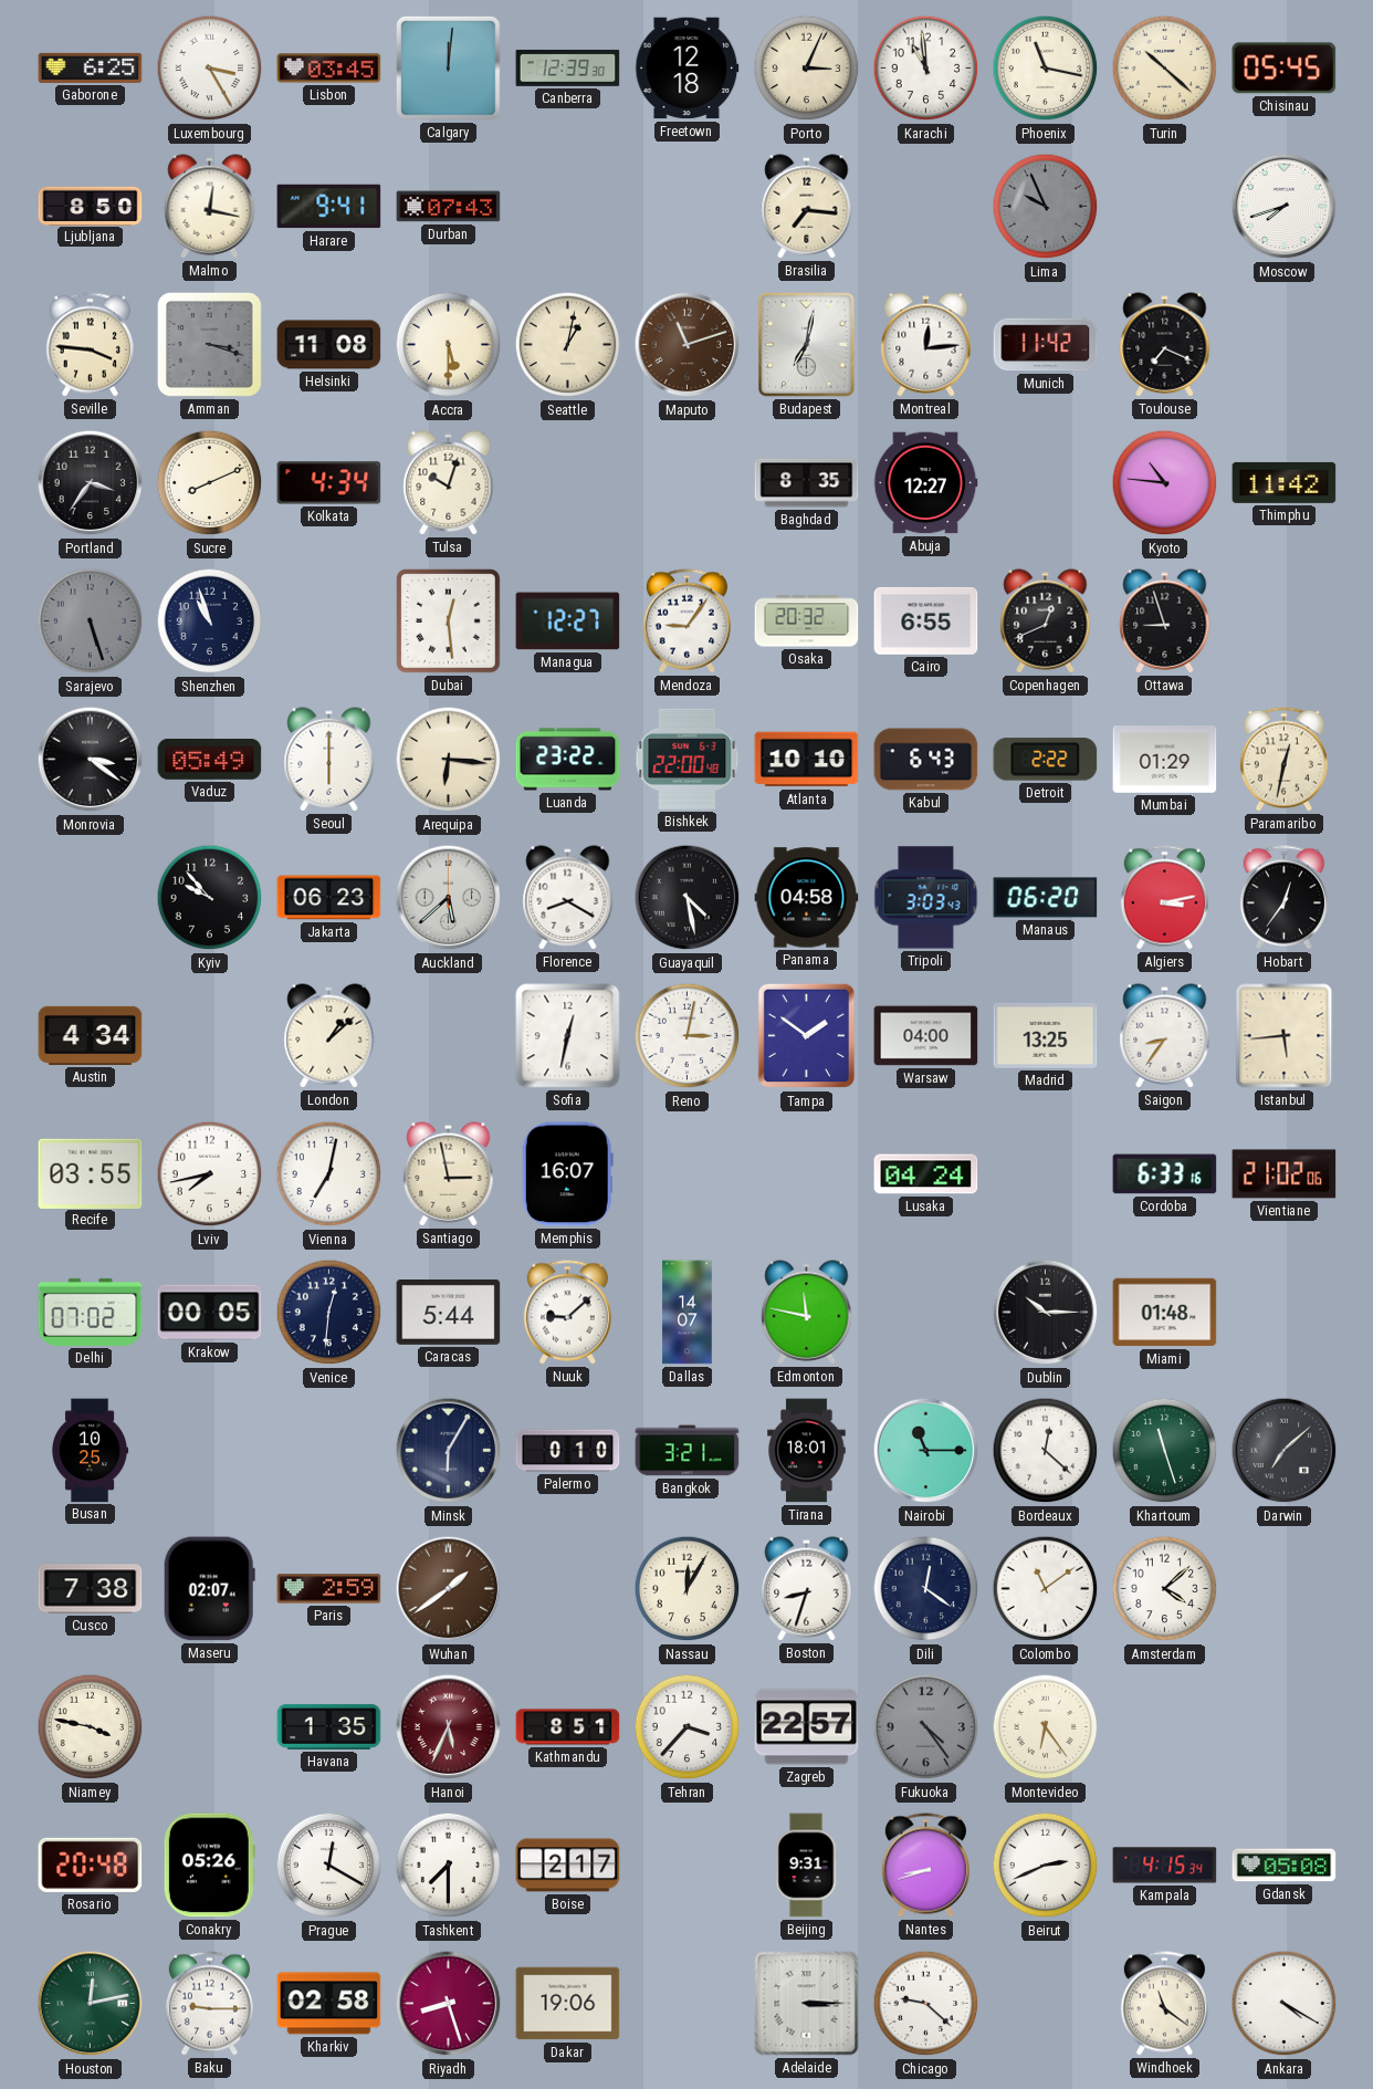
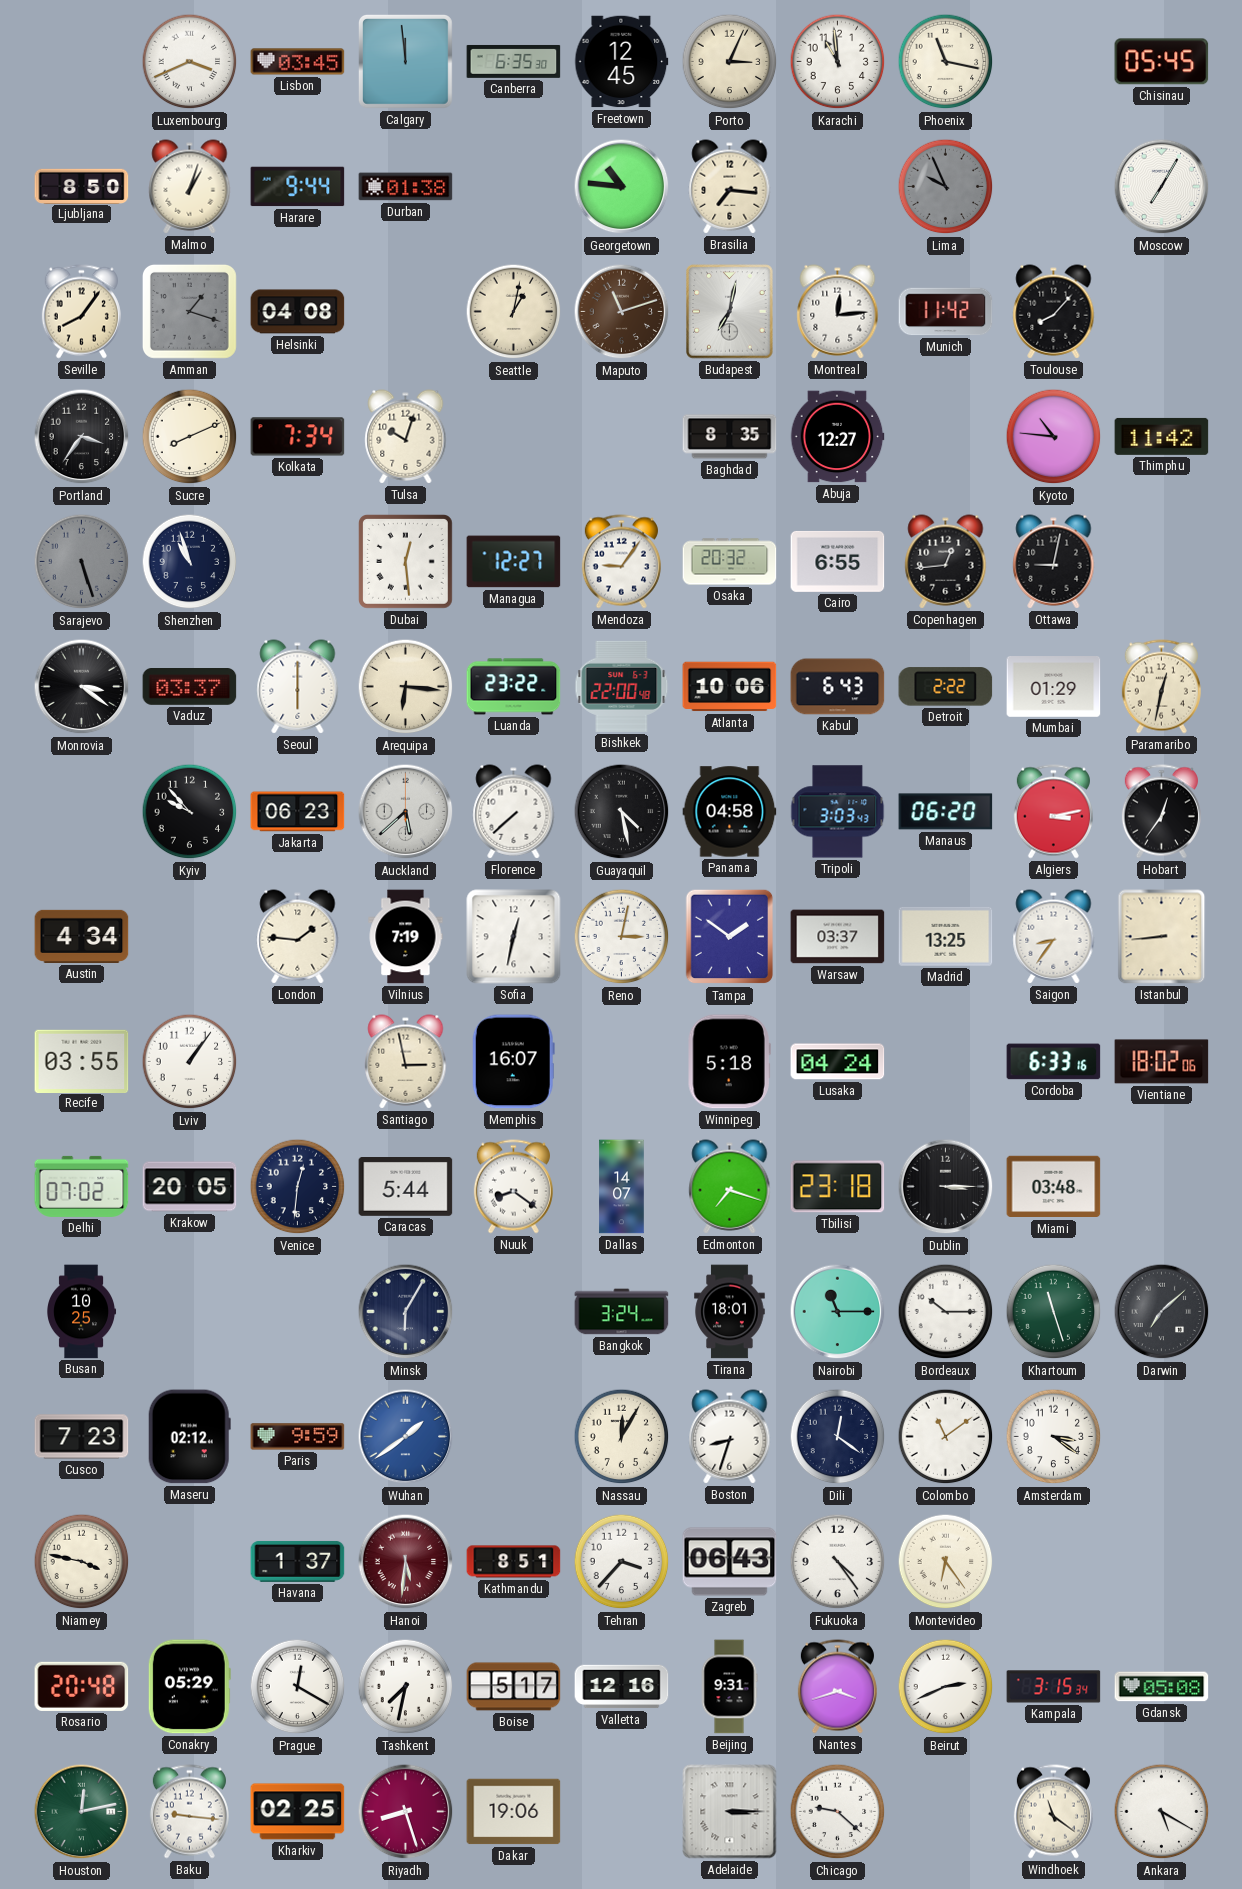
Gaborone: 6:25 -> none (91, 67)
Luxembourg: 3:25 -> 3:41 (190, 62)
Calgary: 12:01 -> 11:59 (406, 62)
Canberra: 12:39 -> 6:35 (514, 61)
Freetown: 12:18 -> 12:45 (622, 62)
Turin: 10:22 -> none (1165, 69)
Malmo: 12:17 -> 1:03 (190, 187)
Harare: 9:41 -> 9:44 (298, 187)
Durban: 07:43 -> 01:38 (406, 187)
Georgetown: none -> 10:46 (622, 187)
Moscow: 7:42 -> 7:05 (1162, 187)
Seville: 3:46 -> 8:06 (81, 312)
Amman: 3:18 -> 1:18 (189, 311)
Helsinki: 11:08 -> 04:08 (298, 312)
Accra: 5:30 -> none (449, 345)
Toulouse: 7:19 -> 8:07 (1054, 312)
Kolkata: 4:34 -> 7:34 (298, 437)
Copenhagen: 12:41 -> 12:44 (946, 562)
Ottawa: 8:57 -> 9:02 (1054, 562)
Vaduz: 05:49 -> 03:37 (190, 687)
Atlanta: 10:10 -> 10:06 (730, 687)
Florence: 8:20 -> 7:38 (514, 812)
London: 1:08 -> 1:46 (298, 937)
Vilnius: none -> 7:19 (406, 937)
Warsaw: 04:00 -> 03:37 (838, 937)
Istanbul: 5:44 -> 8:44 (1162, 937)
Lviv: 7:43 -> 1:06 (190, 1062)
Vienna: 7:02 -> none (329, 1174)
Winnipeg: none -> 5:18 (729, 1062)
Vientiane: 21:02 -> 18:02 (1162, 1062)
Krakow: 00:05 -> 20:05 (190, 1187)
Nuuk: 9:08 -> 8:21 (513, 1187)
Edmonton: 11:47 -> 7:18 (730, 1187)
Tbilisi: none -> 23:18 (838, 1187)
Dublin: 10:15 -> 3:15 (946, 1187)
Miami: 01:48 -> 03:48 (1054, 1187)
Palermo: 0:10 -> none (568, 1451)
Bangkok: 3:21 -> 3:24 (622, 1312)
Bordeaux: 12:22 -> 10:15 (946, 1312)
Cusco: 7:38 -> 7:23 (82, 1437)
Maseru: 02:07 -> 02:12 (189, 1437)
Paris: 2:59 -> 9:59 (298, 1437)
Wuhan dial: brown -> blue (406, 1437)
Amsterdam: 4:08 -> 3:21 (1054, 1437)
Havana: 1:35 -> 1:37 (298, 1561)
Hanoi: 5:34 -> 5:31 (406, 1562)
Zagreb: 22:57 -> 06:43 (730, 1562)
Fukuoka dial: grey -> white (838, 1562)
Conakry: 05:26 -> 05:29 (189, 1687)
Tashkent: 7:30 -> 7:32 (406, 1687)
Boise: 2:17 -> 5:17 (514, 1687)
Valletta: none -> 12:16 (622, 1687)
Nantes: 8:42 -> 3:42 (837, 1687)
Kampala: 4:15 -> 3:15 (1054, 1687)
Baku: 9:15 -> 9:16 (189, 1812)
Kharkiv: 02:58 -> 02:25 (298, 1812)
Ankara: 4:20 -> 5:20 (1162, 1812)
